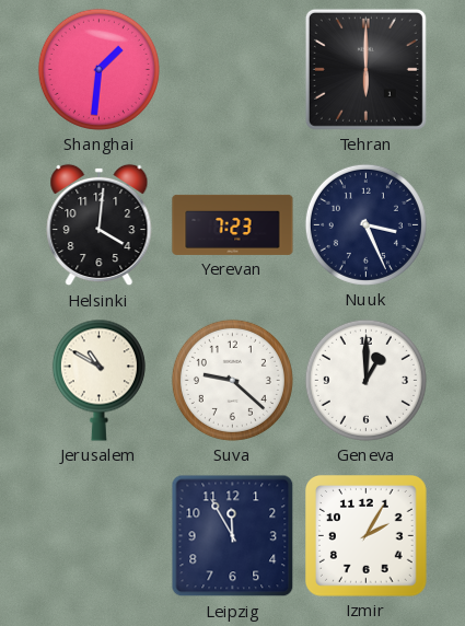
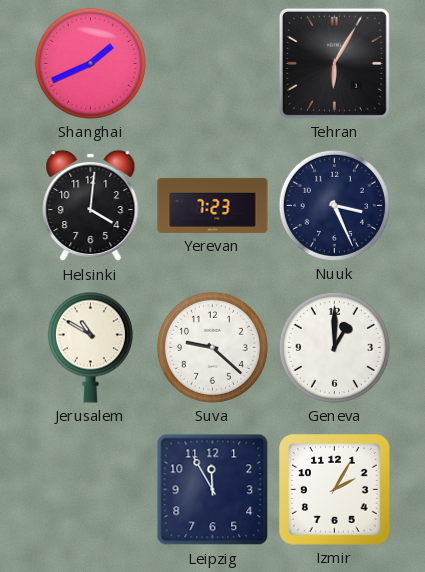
Shanghai: 1:31 -> 1:41 (90, 63)
Tehran: 6:00 -> 6:05 (334, 63)
